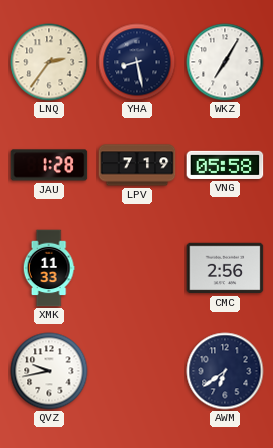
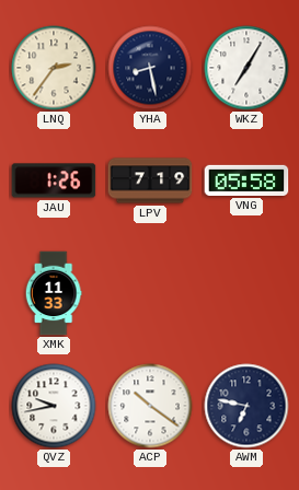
JAU: 1:28 -> 1:26 (54, 180)
CMC: 2:56 -> none (225, 268)
ACP: none -> 10:21 (150, 406)
AWM: 6:39 -> 6:47 (246, 406)
